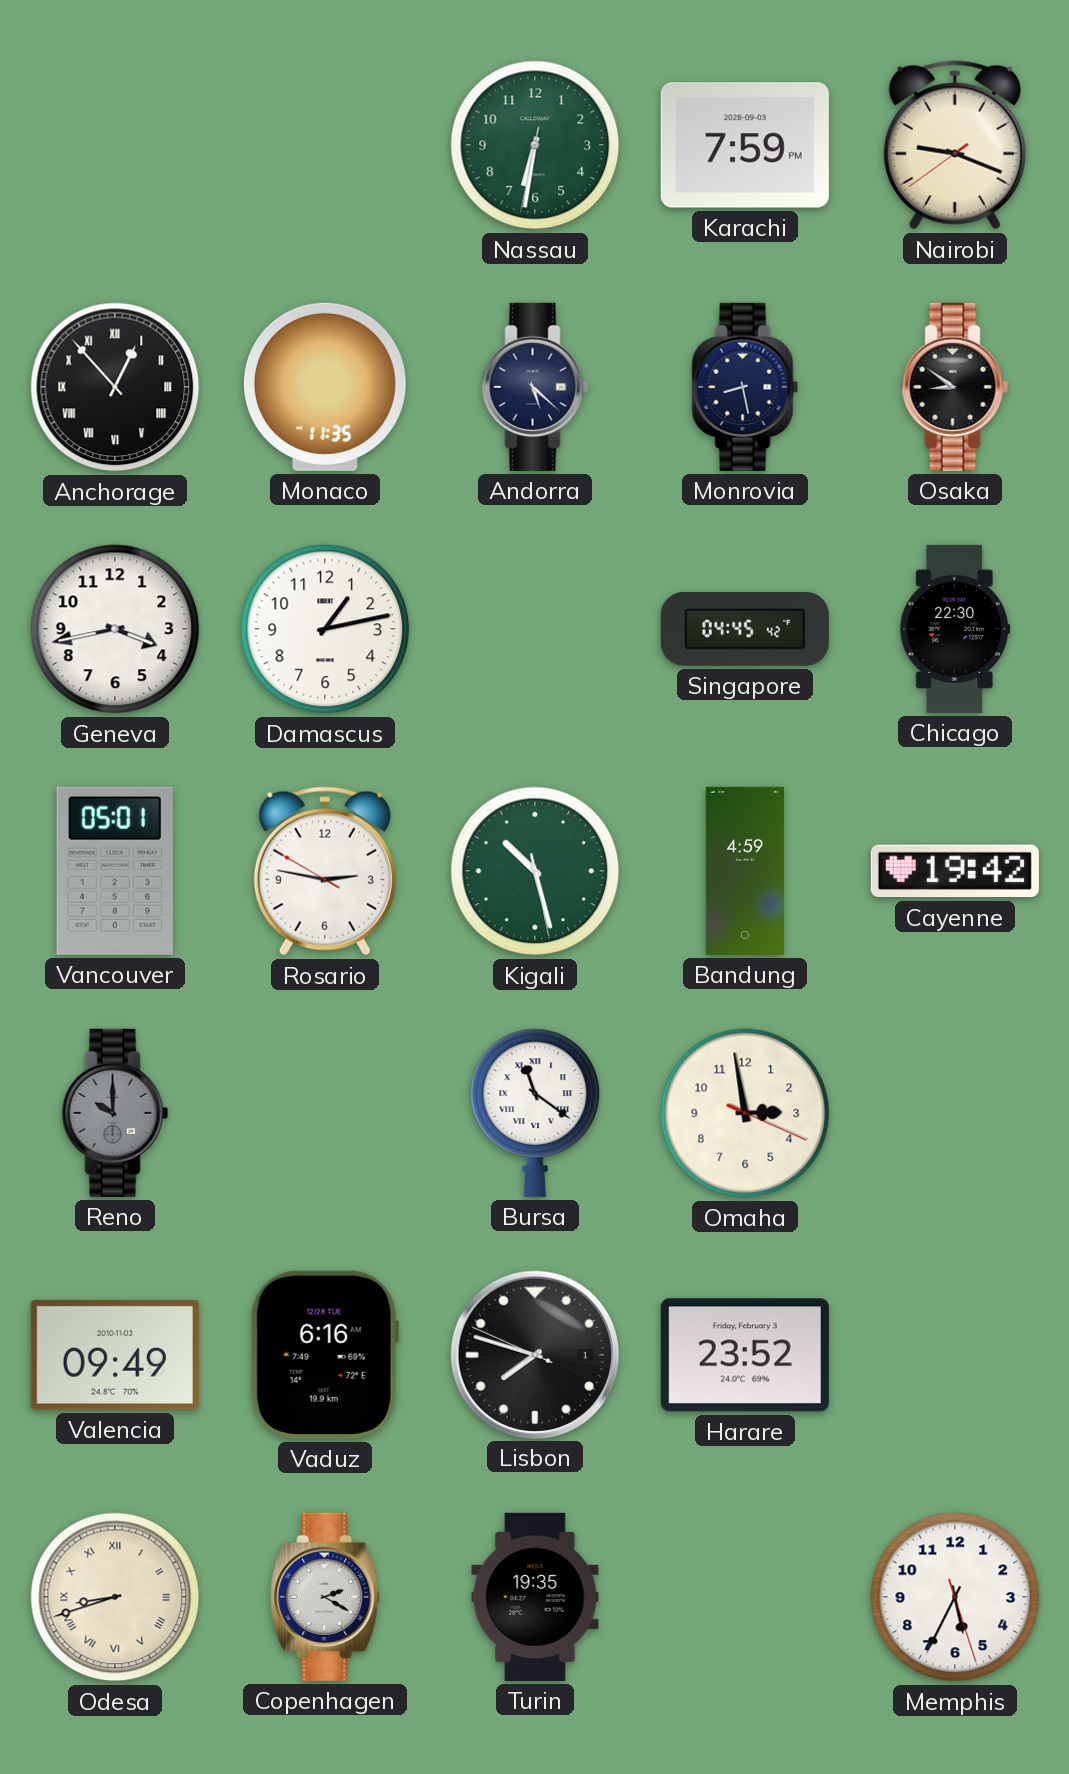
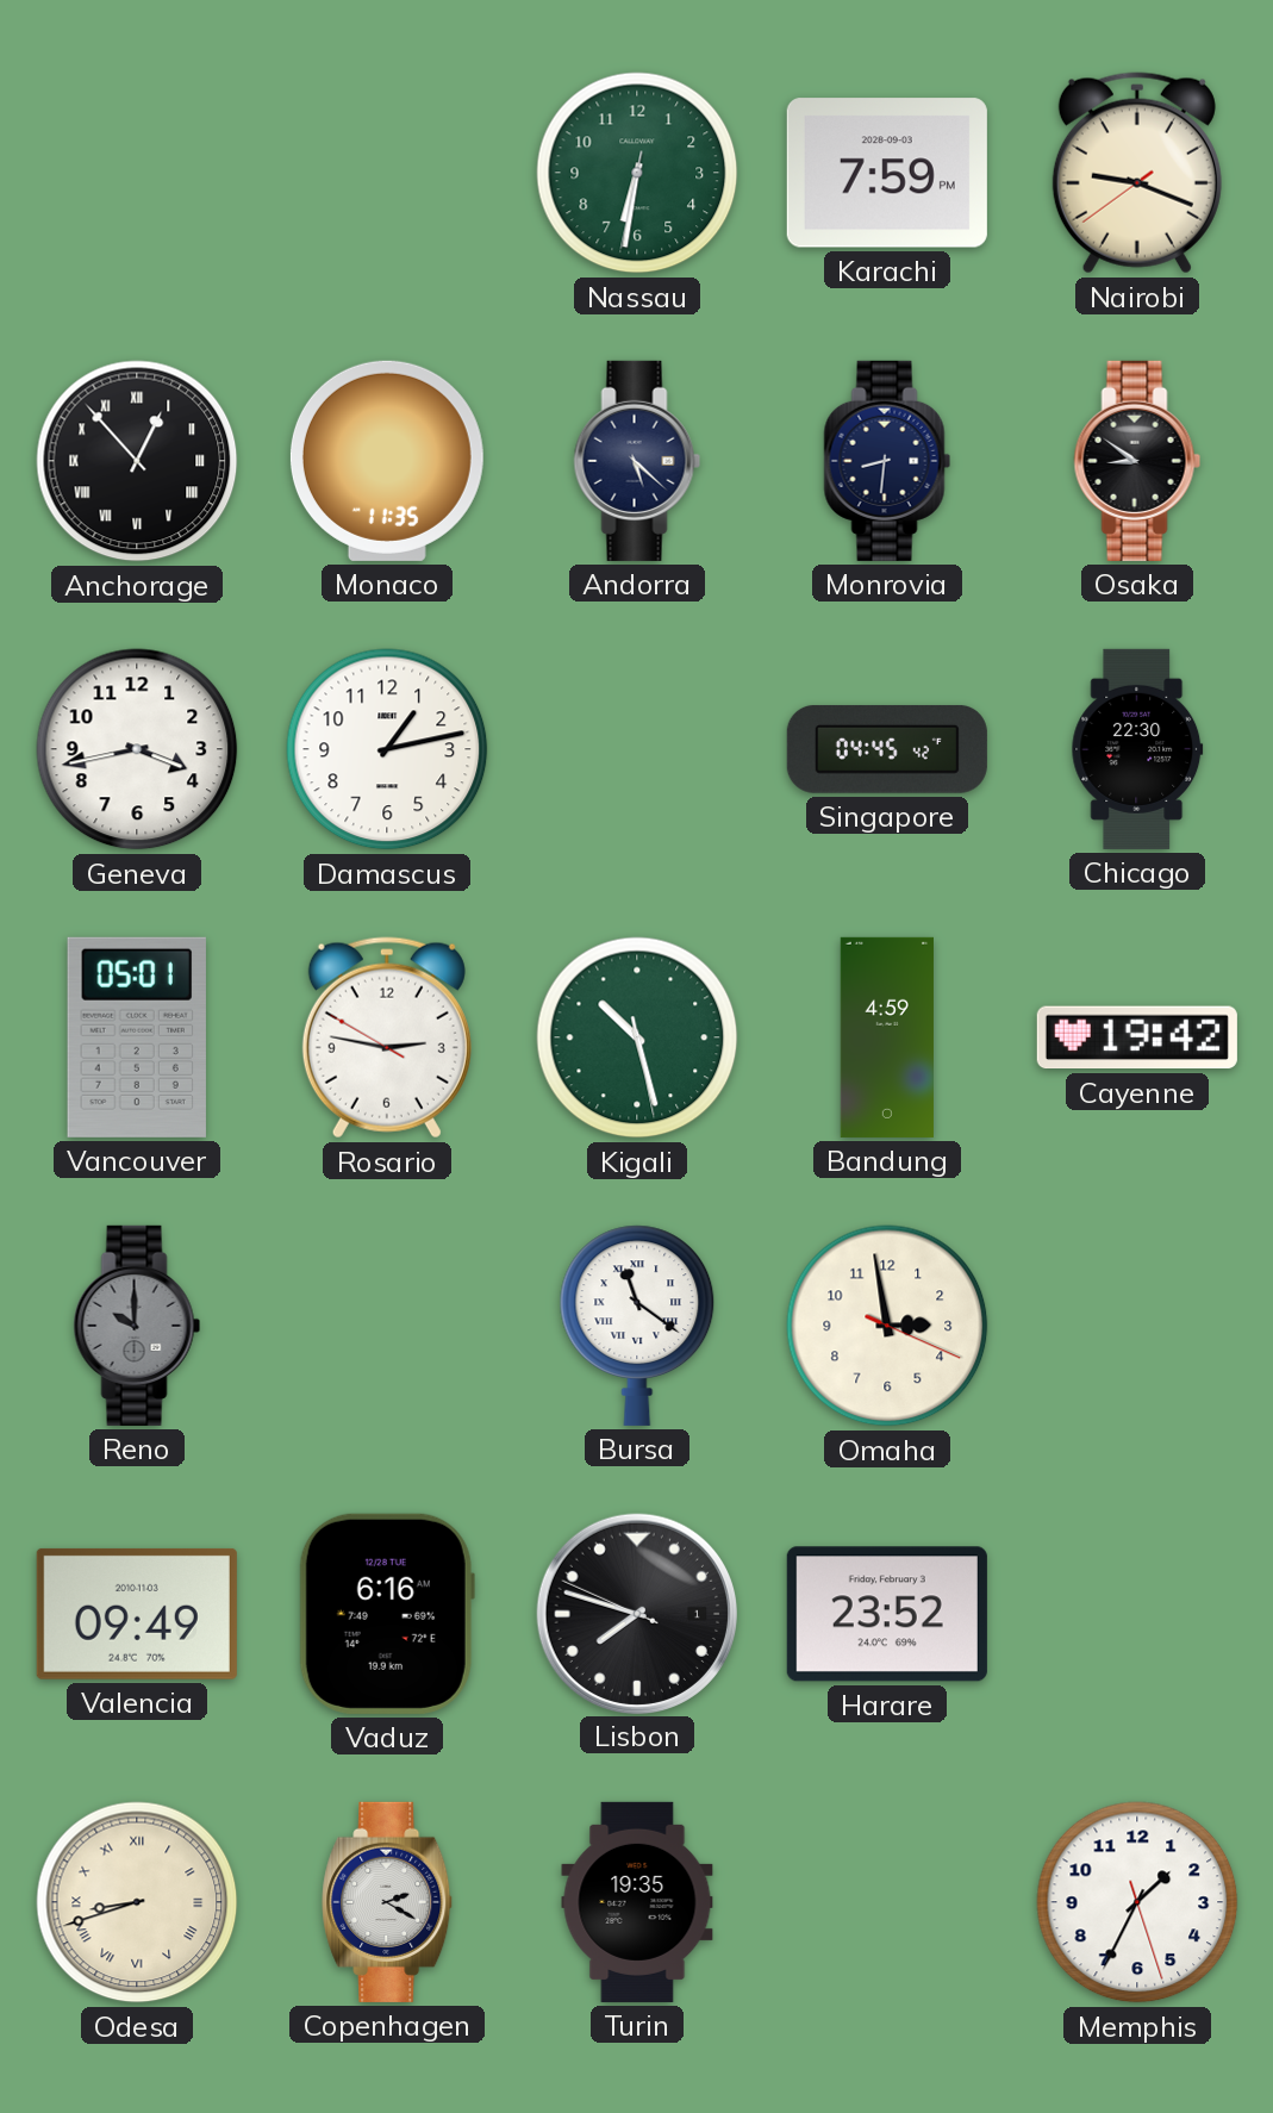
Monrovia: 8:28 -> 8:31 (887, 461)
Memphis: 5:34 -> 1:34 (1137, 1902)
